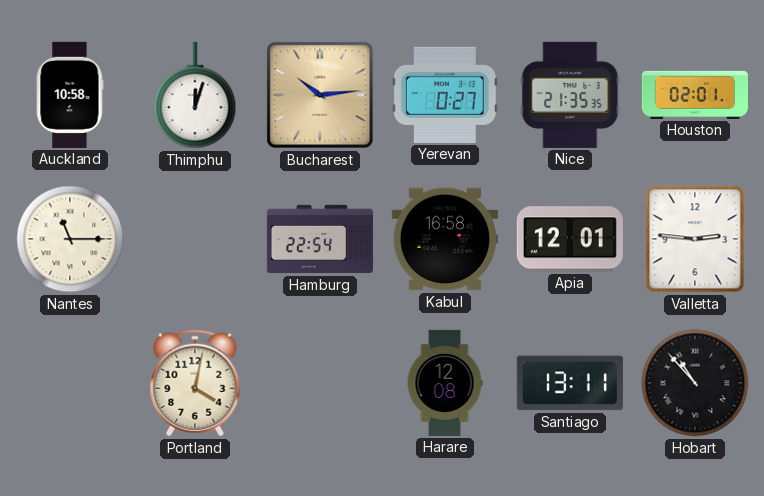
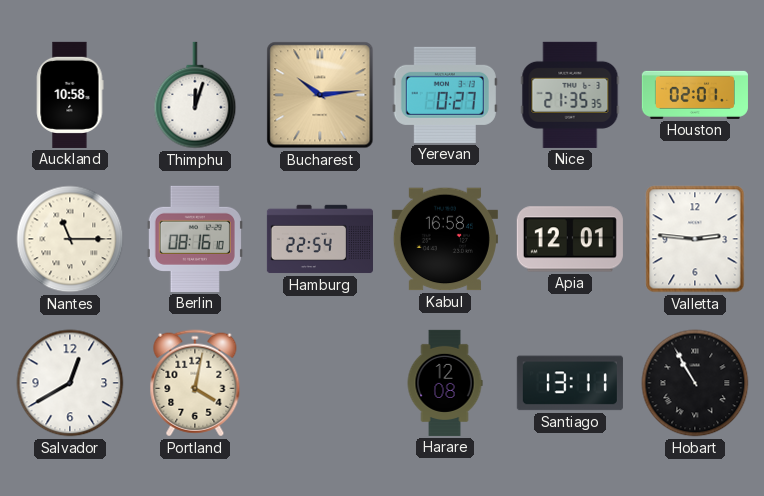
Berlin: none -> 08:16 (195, 239)
Salvador: none -> 12:40 (70, 383)
Hobart: 10:53 -> 10:55 (695, 383)
